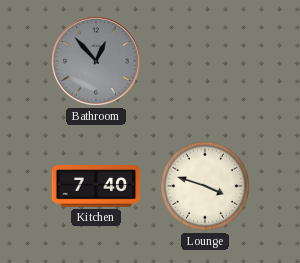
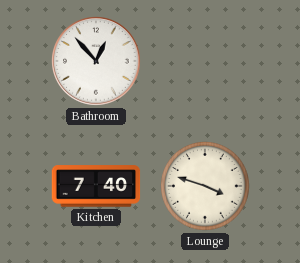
Bathroom dial: grey -> white (96, 61)
